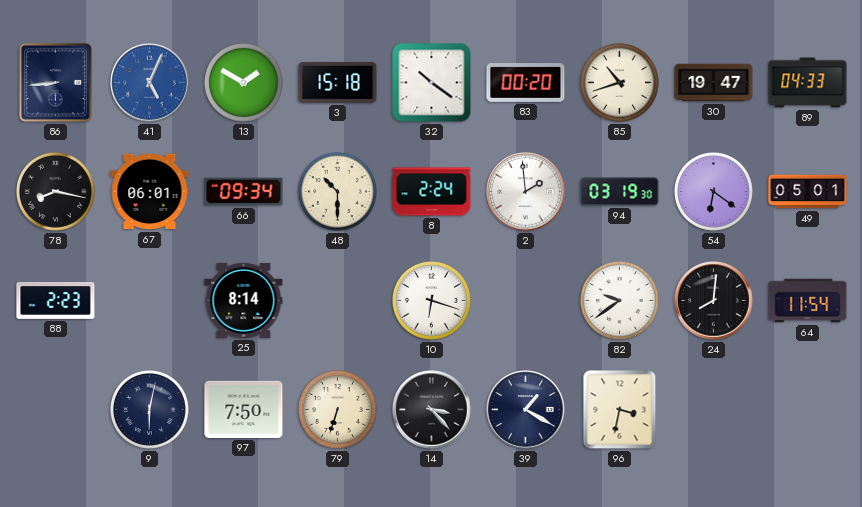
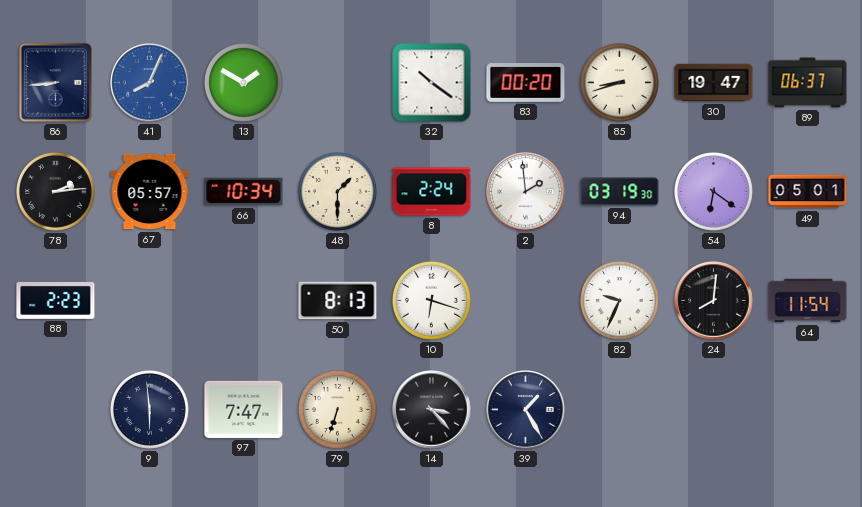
41: 5:04 -> 8:04 (150, 83)
3: 15:18 -> none (338, 82)
85: 10:42 -> 8:42 (619, 82)
89: 04:33 -> 06:37 (808, 83)
78: 8:17 -> 2:14 (55, 191)
67: 06:01 -> 05:57 (150, 192)
66: 09:34 -> 10:34 (244, 192)
48: 10:30 -> 1:30 (337, 191)
25: 8:14 -> none (244, 300)
50: none -> 8:13 (338, 301)
82: 9:39 -> 9:34 (619, 300)
9: 6:02 -> 5:59 (149, 409)
97: 7:50 -> 7:47 (244, 409)
39: 1:20 -> 1:25 (526, 410)
96: 3:32 -> none (620, 410)
